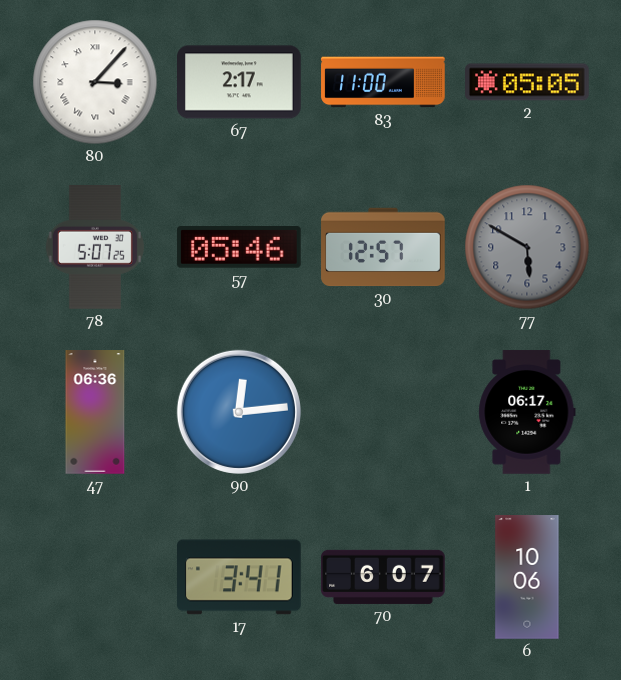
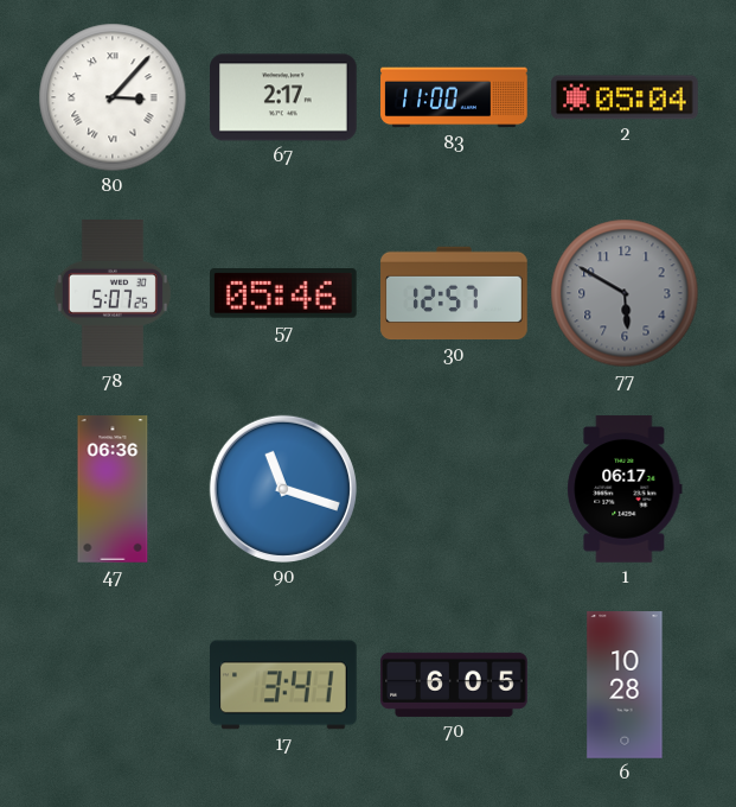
2: 05:05 -> 05:04 (625, 97)
90: 12:14 -> 11:18 (283, 489)
70: 6:07 -> 6:05 (454, 685)
6: 10:06 -> 10:28 (625, 685)
